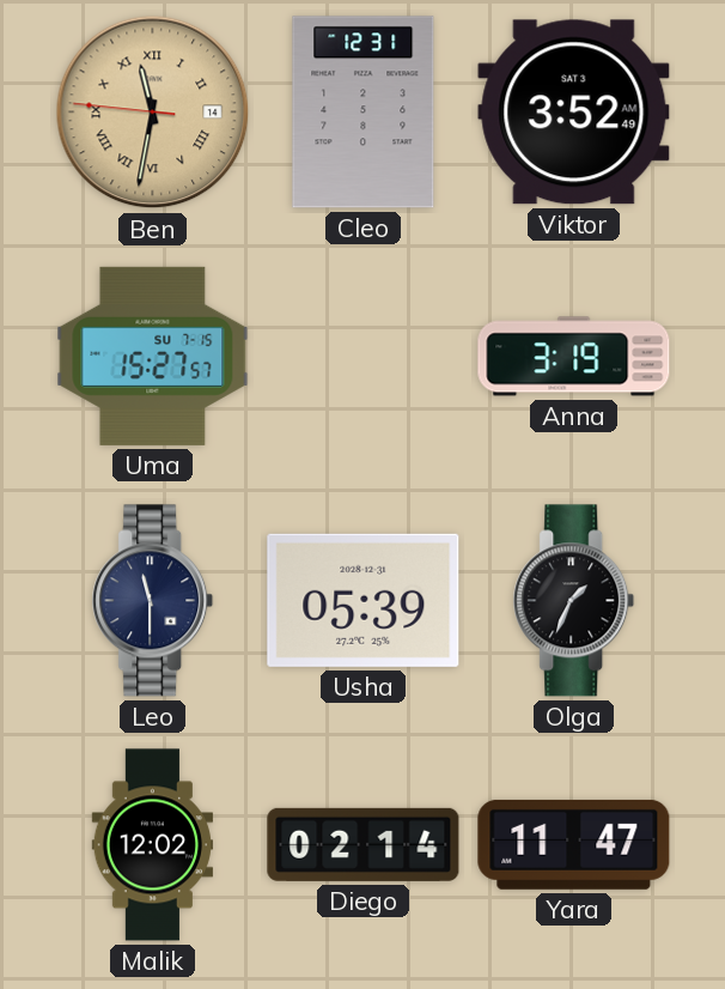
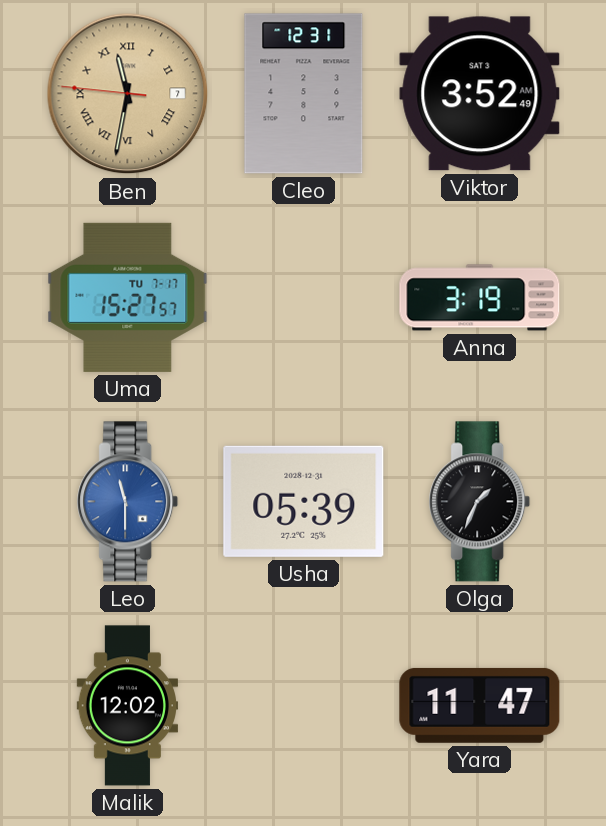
Ben date: 14 -> 7 (128, 94)
Uma date: SU 7-15 -> TU 7-17 (128, 297)
Leo dial: navy -> blue (128, 502)
Diego: 02:14 -> none (364, 844)
